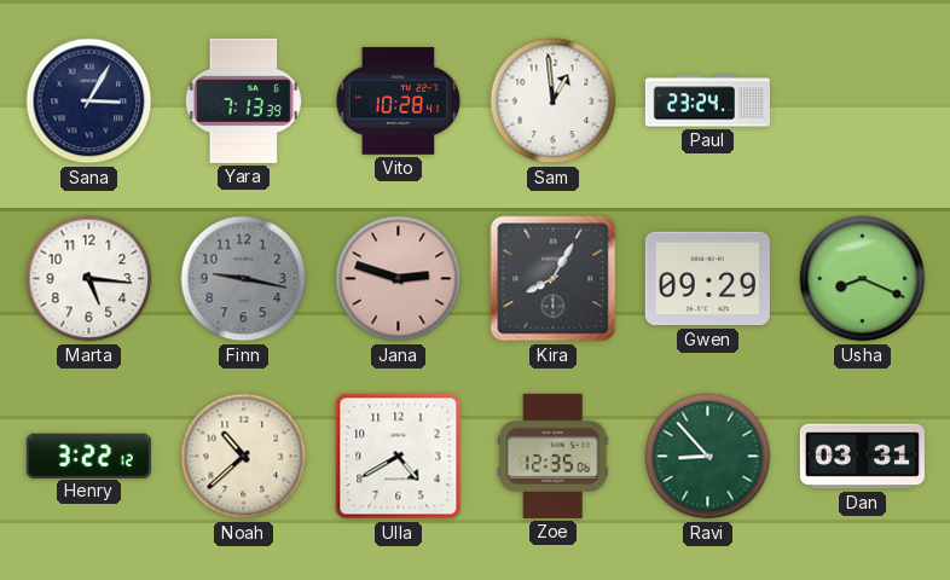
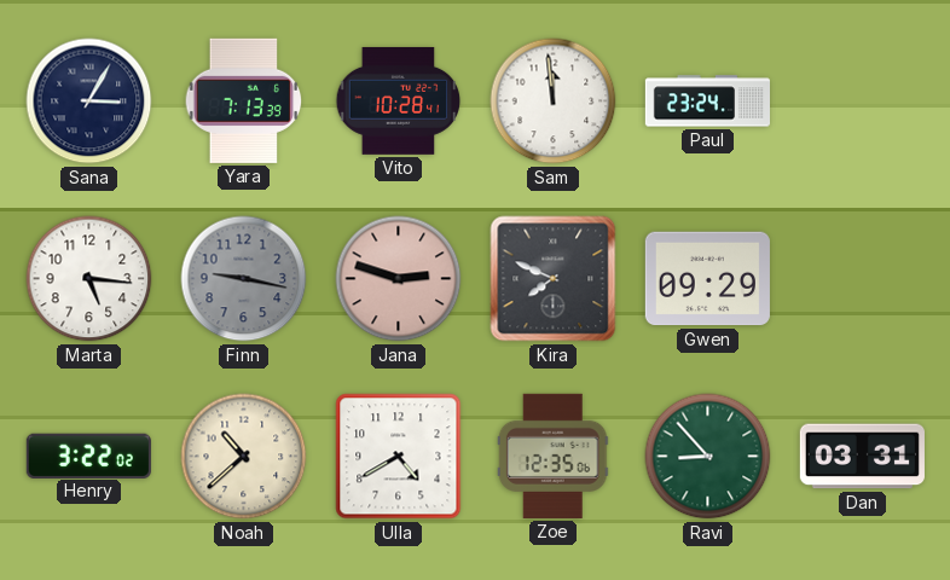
Sam: 12:59 -> 11:59 (554, 101)
Kira: 8:05 -> 7:49 (554, 279)
Usha: 8:19 -> none (863, 279)
Henry: 3:22:12 -> 3:22:02 (88, 456)
